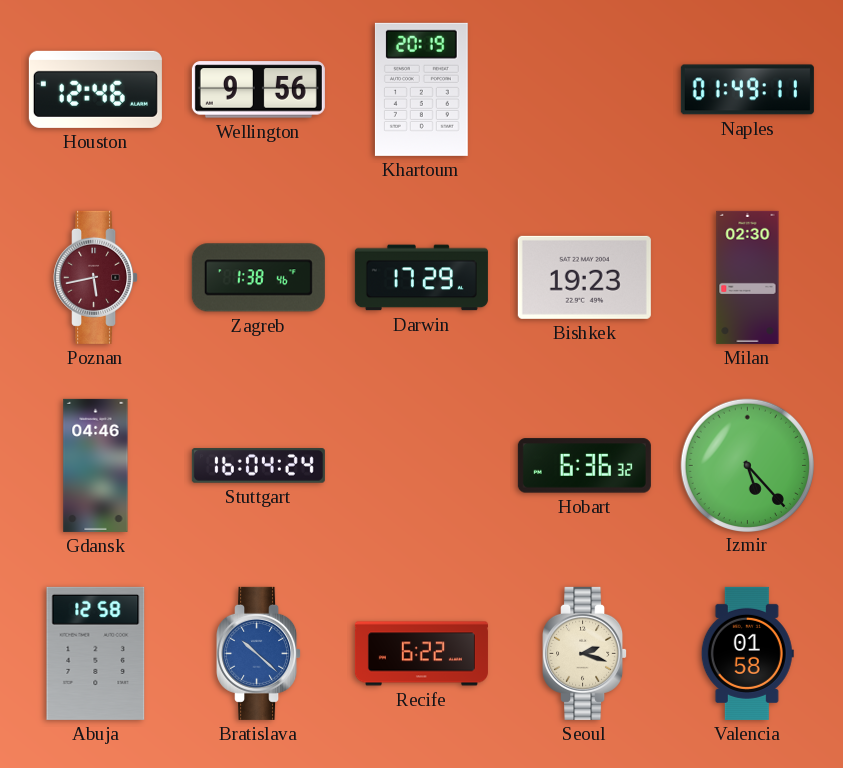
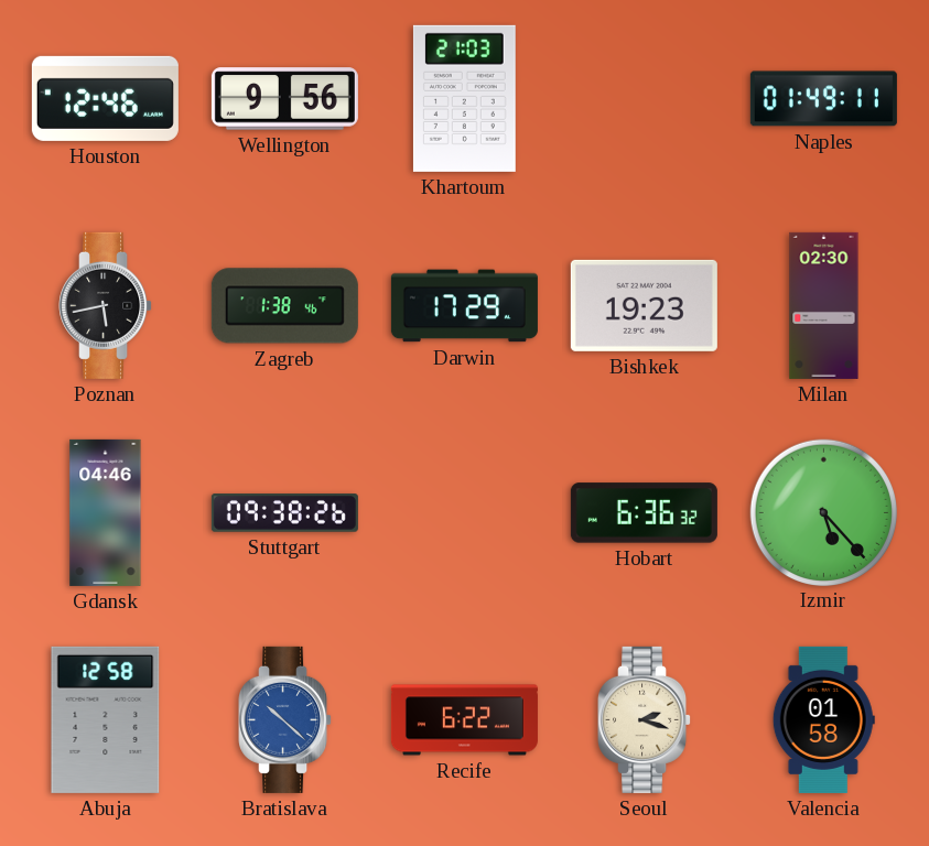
Khartoum: 20:19 -> 21:03 (464, 98)
Poznan dial: burgundy -> black (106, 305)
Stuttgart: 16:04 -> 09:38 (284, 513)
